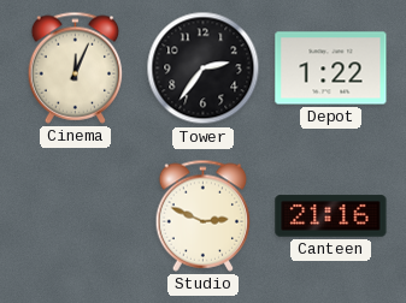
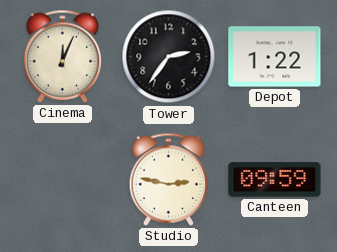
Studio: 2:49 -> 2:47 (169, 179)
Canteen: 21:16 -> 09:59 (275, 180)
